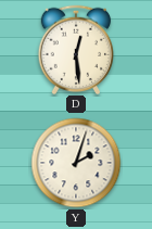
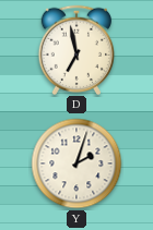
D: 12:29 -> 6:58 (75, 49)
